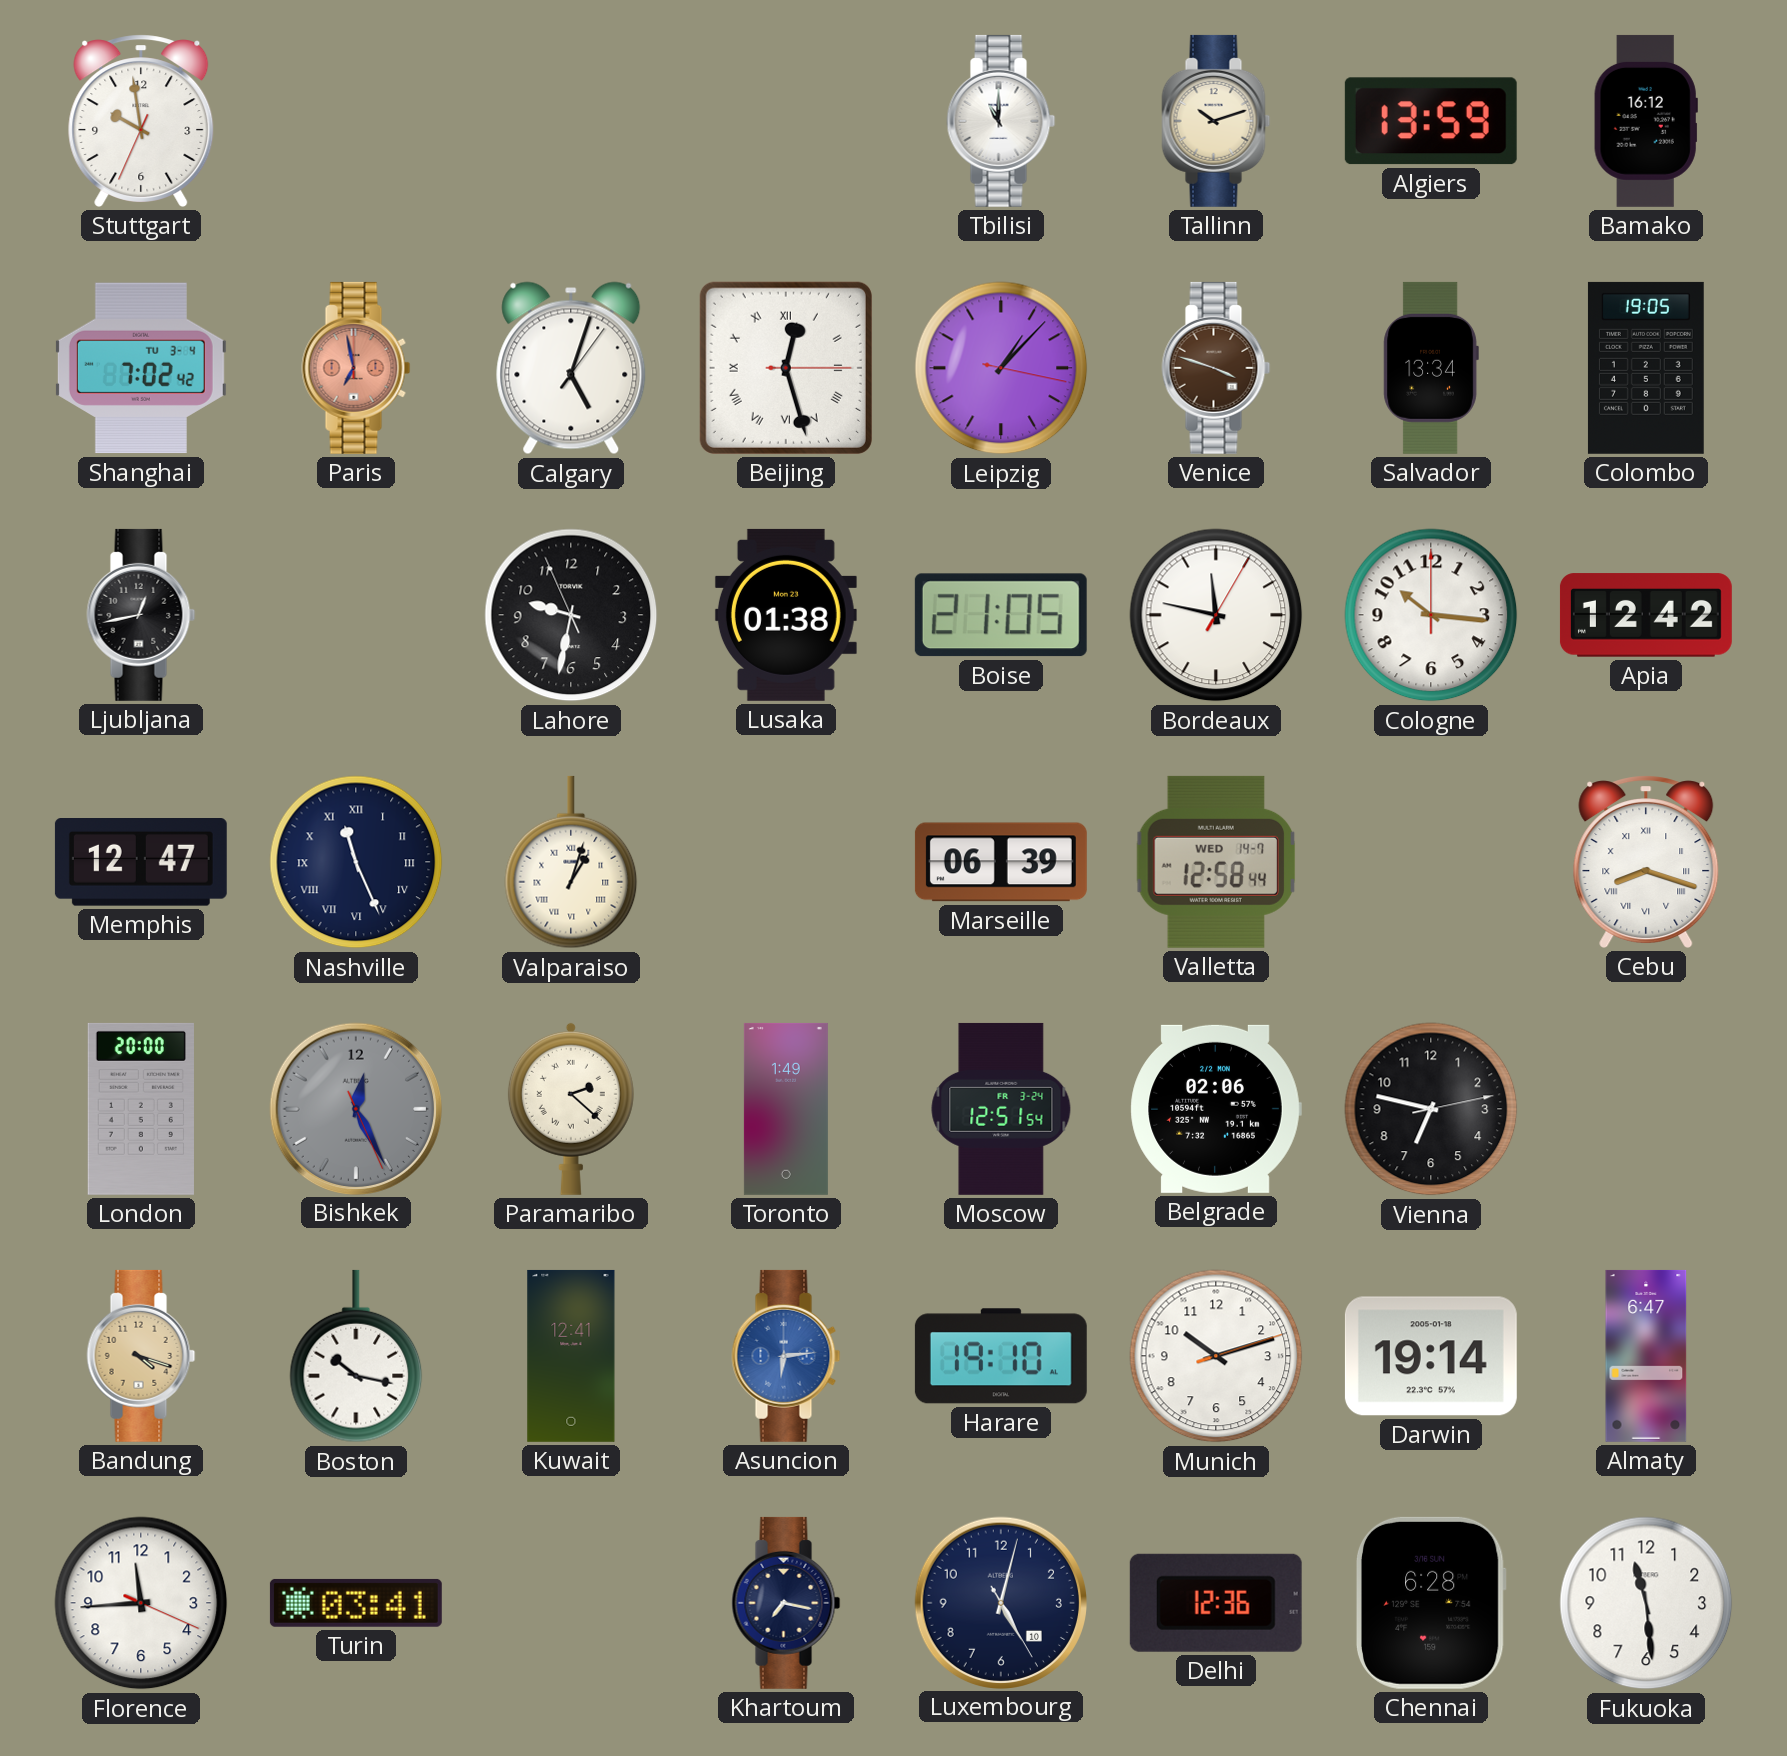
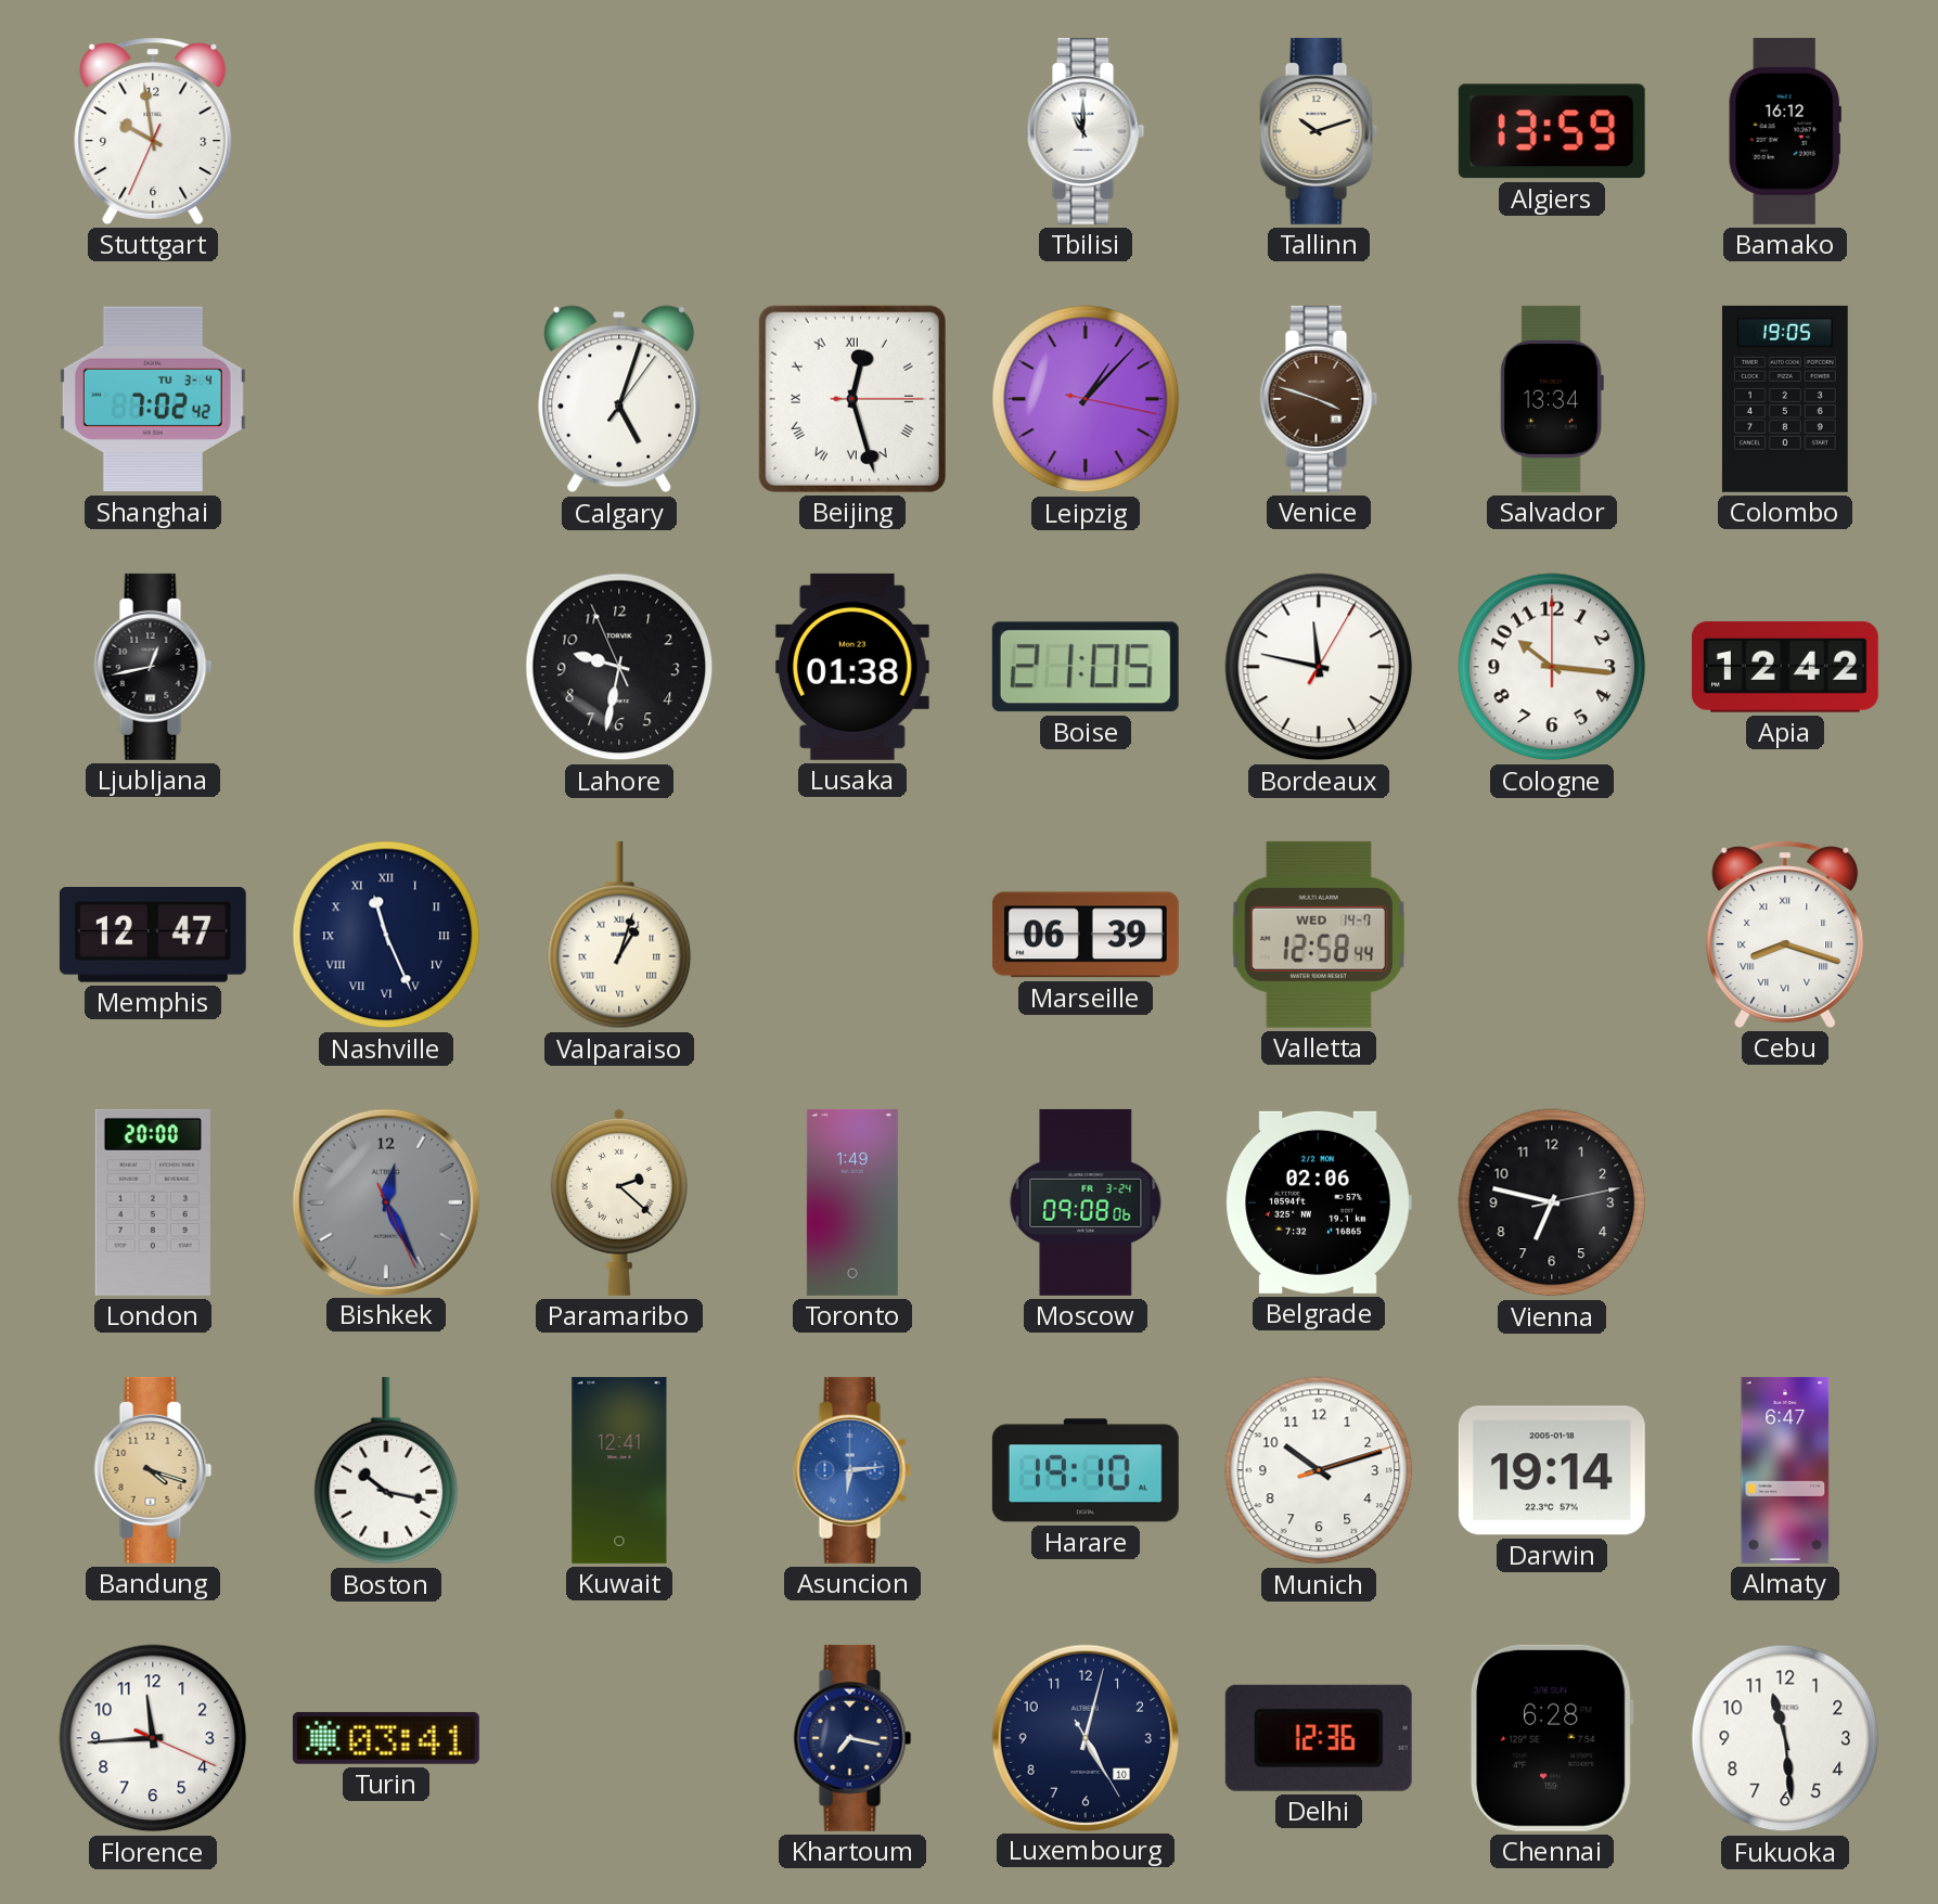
Paris: 6:58 -> none (356, 368)
Moscow: 12:51 -> 09:08 (1086, 1202)
